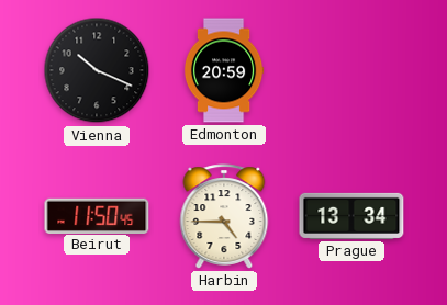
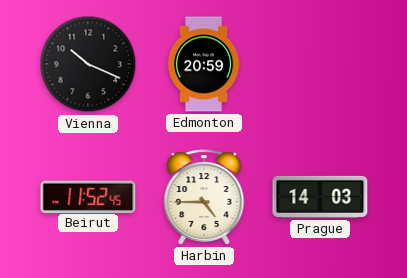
Beirut: 11:50 -> 11:52 (88, 196)
Prague: 13:34 -> 14:03 (320, 197)
